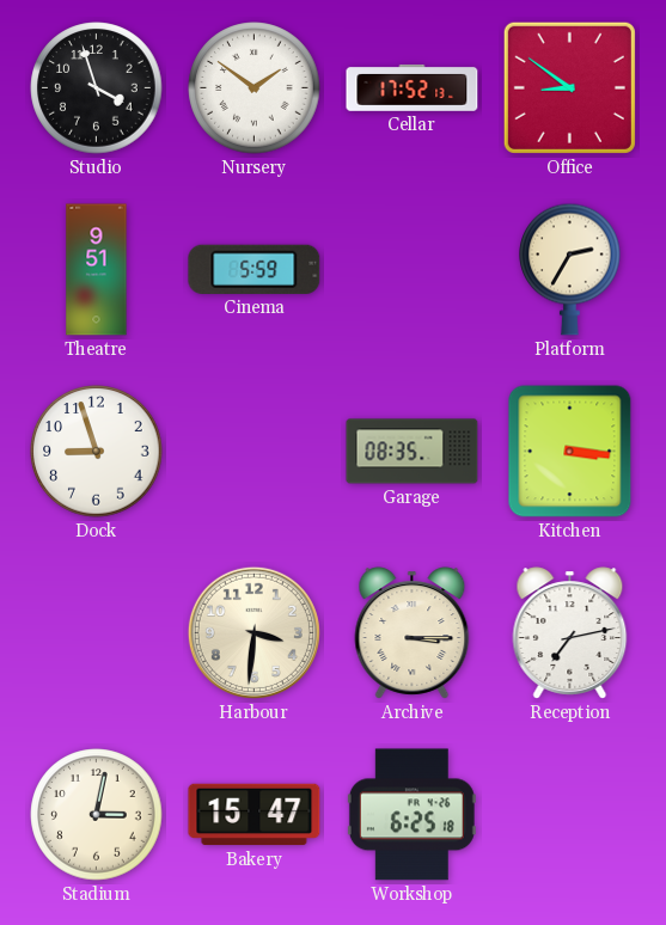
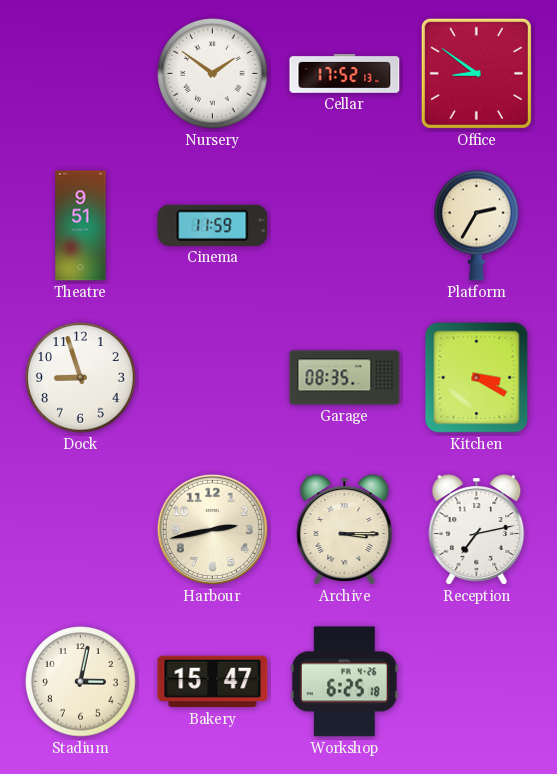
Studio: 3:57 -> none (97, 88)
Cinema: 5:59 -> 11:59 (213, 225)
Kitchen: 3:16 -> 3:20 (477, 378)
Harbour: 3:31 -> 2:43 (212, 529)
